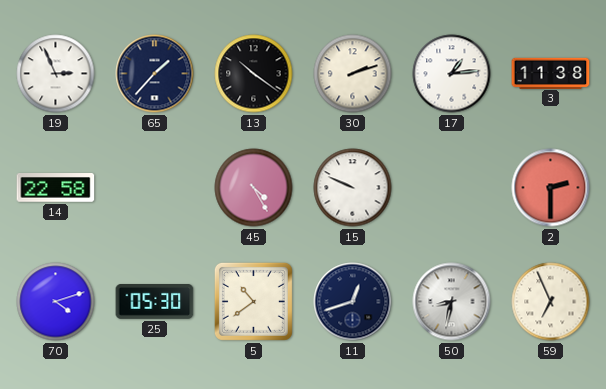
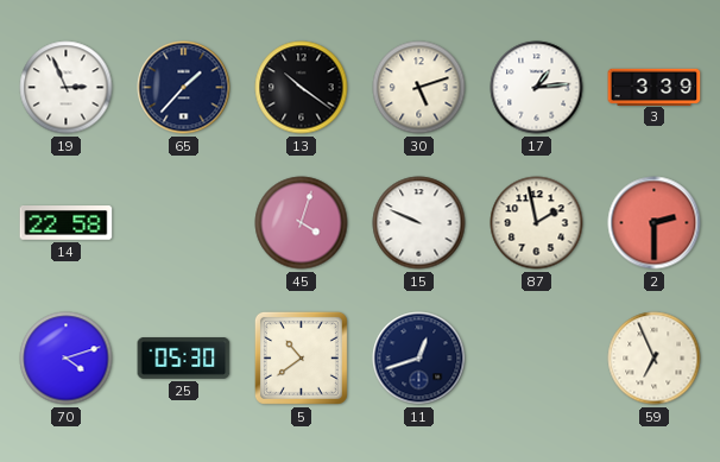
30: 2:12 -> 5:12 (419, 88)
3: 11:38 -> 3:39 (655, 87)
45: 4:25 -> 4:03 (302, 223)
87: none -> 1:58 (537, 223)
50: 8:32 -> none (452, 302)
